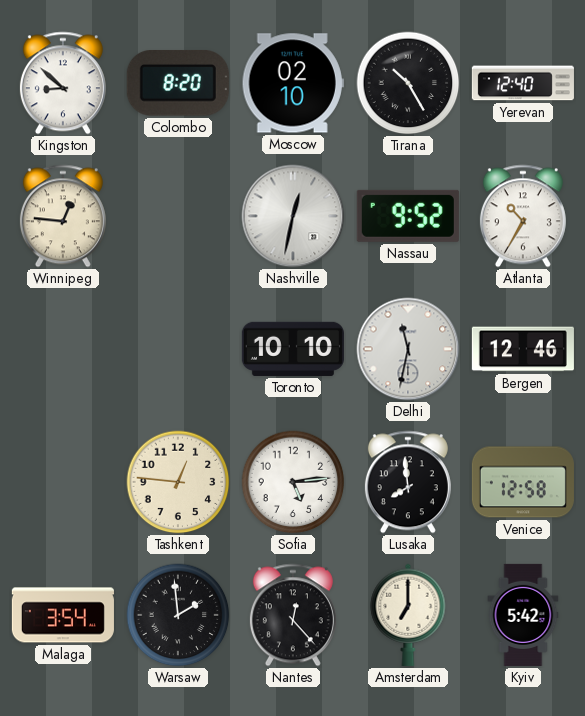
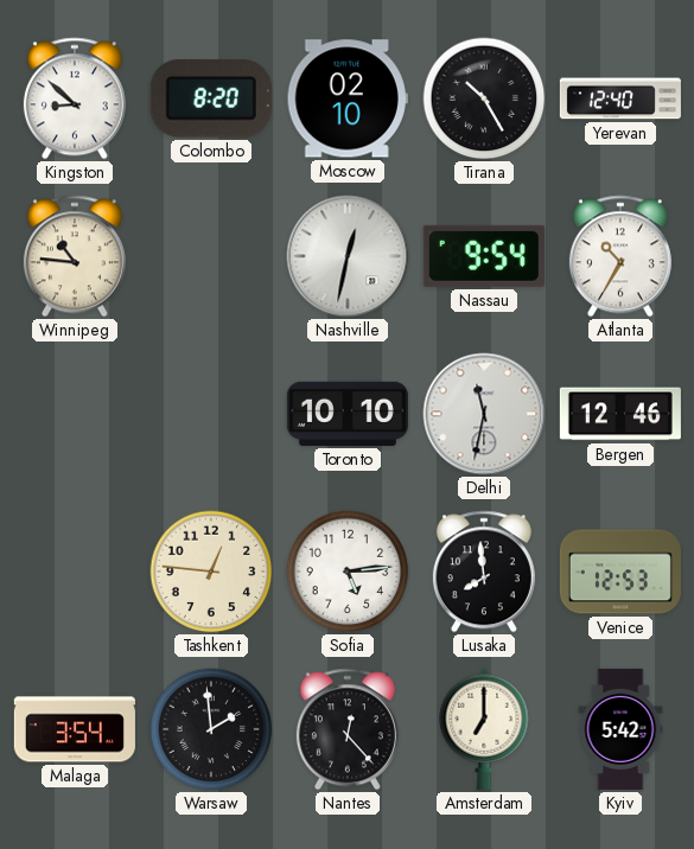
Winnipeg: 12:46 -> 10:46 (75, 256)
Nassau: 9:52 -> 9:54 (484, 256)
Venice: 12:58 -> 12:53 (620, 572)
